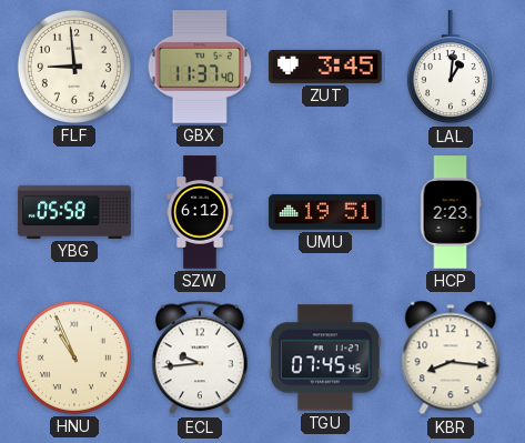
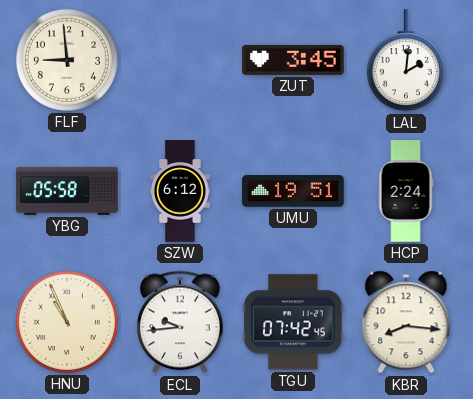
GBX: 11:37 -> none (200, 67)
LAL: 1:01 -> 2:01 (406, 61)
HCP: 2:23 -> 2:24 (406, 191)
TGU: 07:45 -> 07:42 (293, 322)
